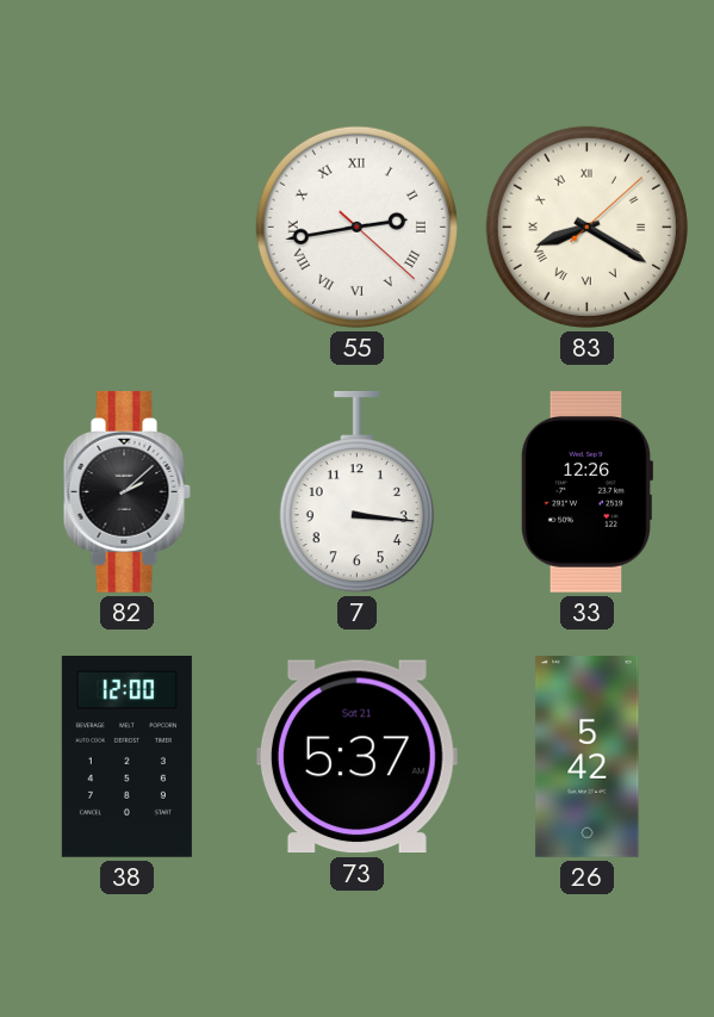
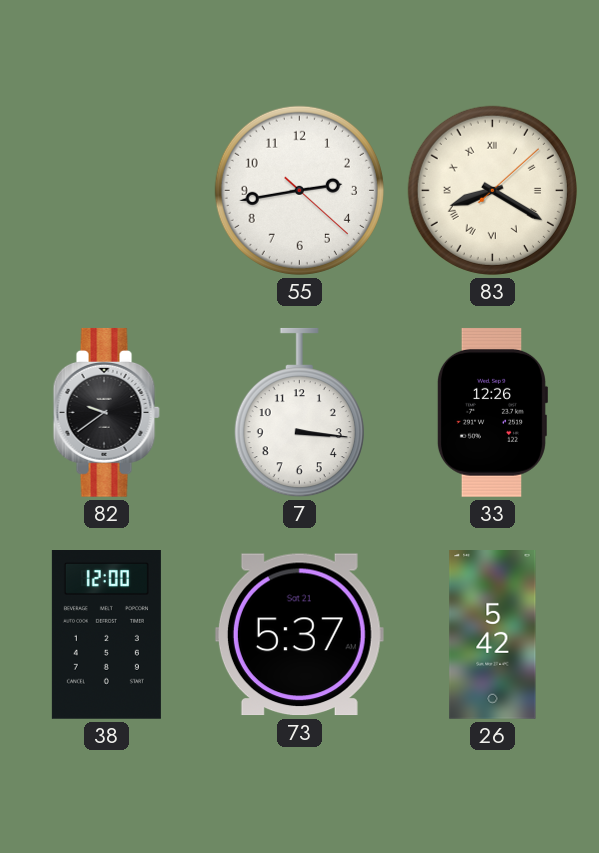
55 numerals: Roman -> Arabic (299, 190)
82: 2:08 -> 9:39 (106, 412)
